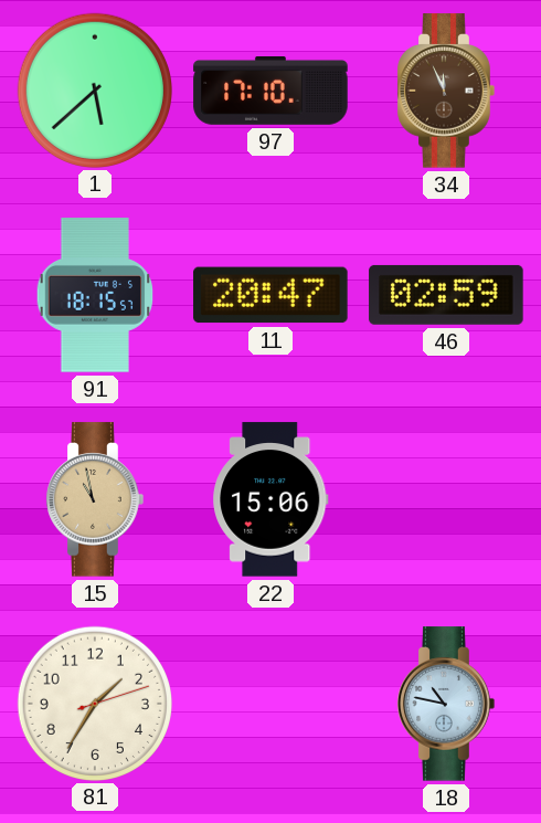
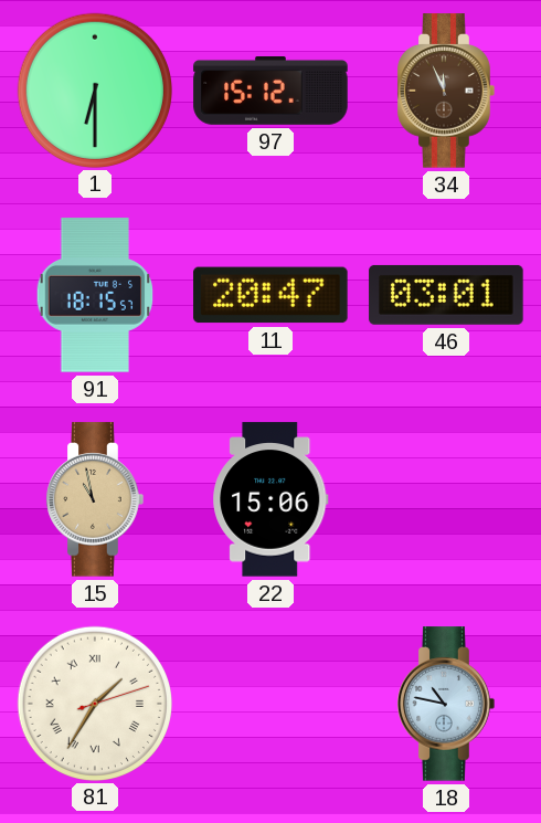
1: 5:38 -> 6:30 (94, 89)
97: 17:10 -> 15:12 (270, 92)
46: 02:59 -> 03:01 (446, 295)
81 numerals: Arabic -> Roman (94, 703)
